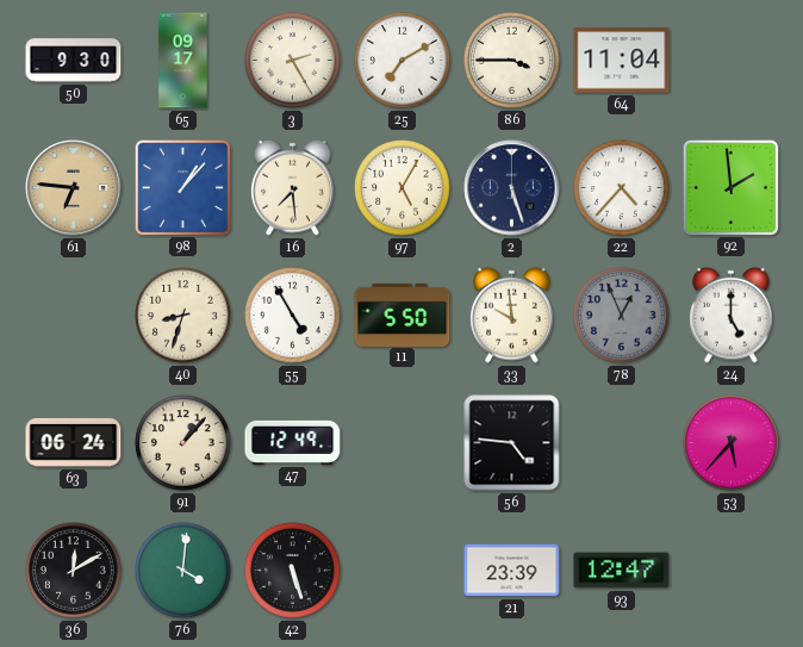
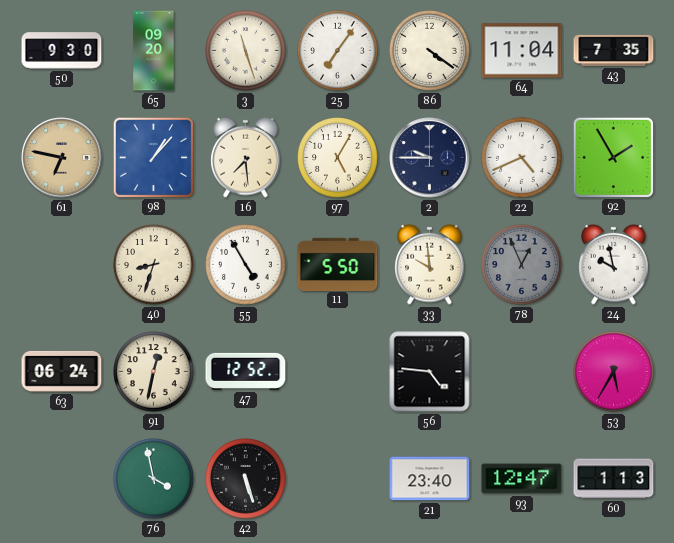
65: 09:17 -> 09:20 (154, 51)
3: 2:25 -> 11:27 (246, 51)
25: 7:10 -> 7:06 (338, 51)
86: 3:45 -> 4:21 (430, 51)
43: none -> 7:35 (614, 50)
61: 6:46 -> 6:47 (62, 158)
2: 5:27 -> 9:45 (430, 158)
22: 4:37 -> 4:41 (522, 158)
92: 1:59 -> 1:55 (613, 157)
24: 5:00 -> 9:58 (614, 264)
91: 1:07 -> 12:32 (154, 372)
47: 12:49 -> 12:52 (246, 371)
53: 5:37 -> 5:35 (614, 372)
36: 12:10 -> none (74, 571)
76: 4:01 -> 3:58 (154, 479)
21: 23:39 -> 23:40 (430, 479)
60: none -> 1:13 (614, 479)
